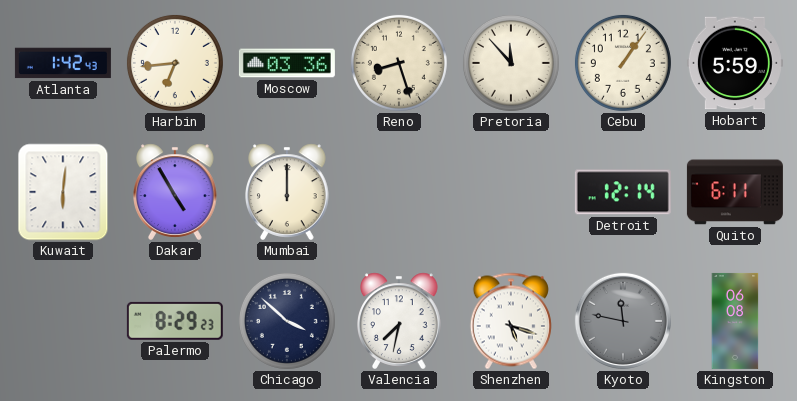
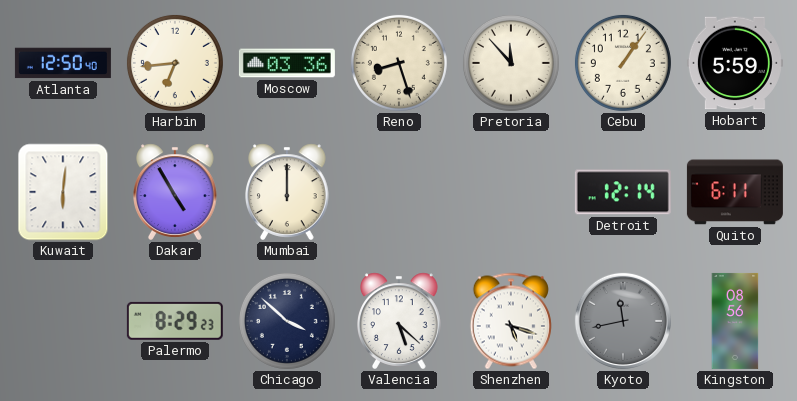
Atlanta: 1:42 -> 12:50 (63, 63)
Valencia: 7:32 -> 5:22 (400, 321)
Kyoto: 11:47 -> 11:43 (623, 321)
Kingston: 06:08 -> 08:56 (735, 321)
